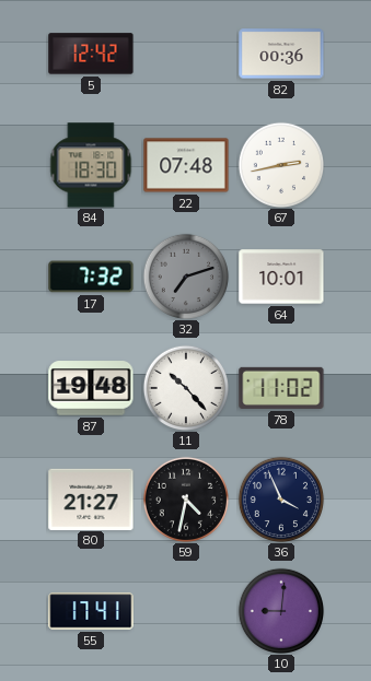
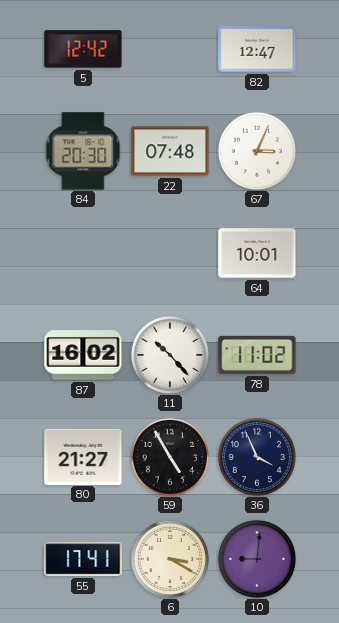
82: 00:36 -> 12:47 (257, 49)
84: 18:30 -> 20:30 (83, 151)
67: 2:43 -> 3:04 (256, 150)
17: 7:32 -> none (91, 277)
32: 7:12 -> none (185, 275)
87: 19:48 -> 16:02 (83, 355)
59: 4:32 -> 4:55 (169, 456)
6: none -> 3:20 (169, 558)
